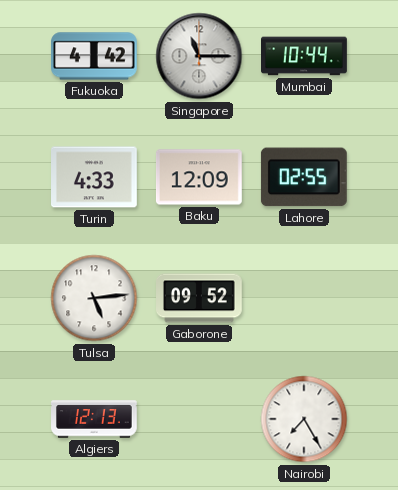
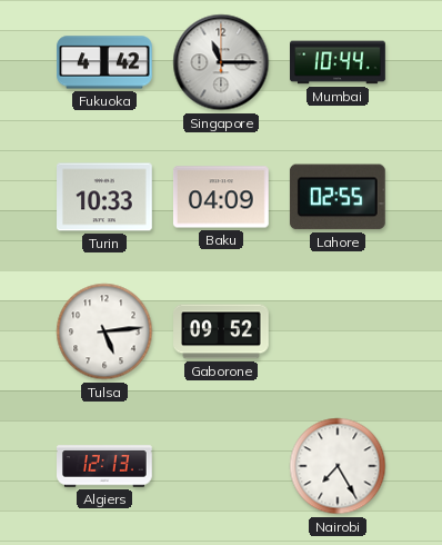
Turin: 4:33 -> 10:33 (106, 197)
Baku: 12:09 -> 04:09 (221, 197)
